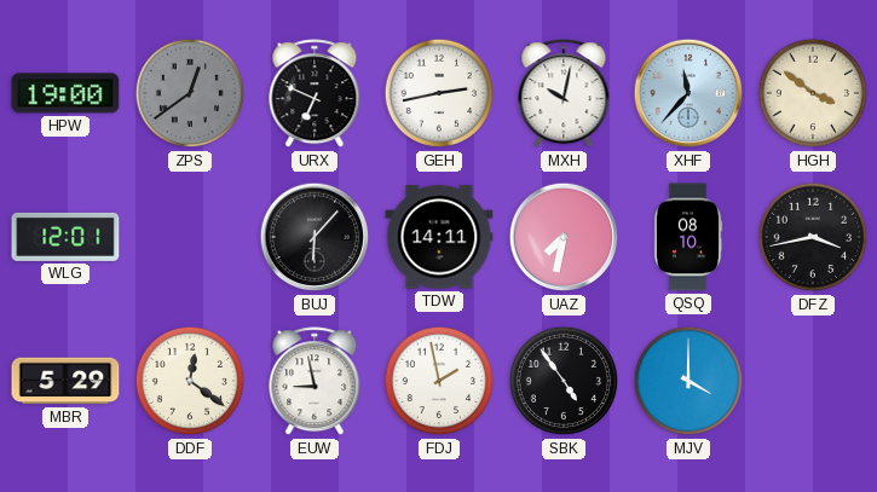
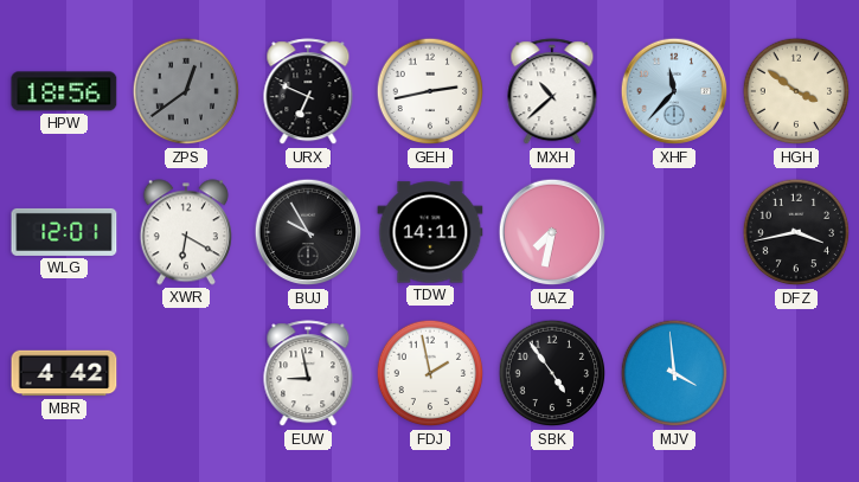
HPW: 19:00 -> 18:56 (64, 91)
MXH: 10:02 -> 10:38 (552, 92)
XWR: none -> 6:20 (186, 232)
BUJ: 6:07 -> 9:55 (308, 232)
QSQ: 08:10 -> none (688, 237)
MBR: 5:29 -> 4:42 (64, 373)
DDF: 12:21 -> none (190, 381)
MJV: 4:00 -> 3:59 (674, 373)
